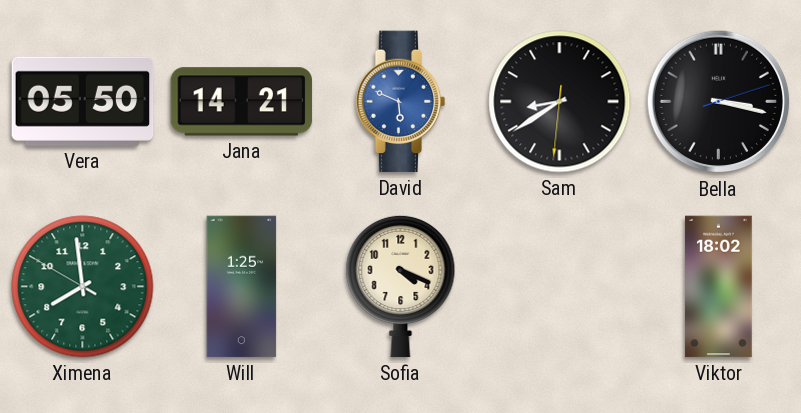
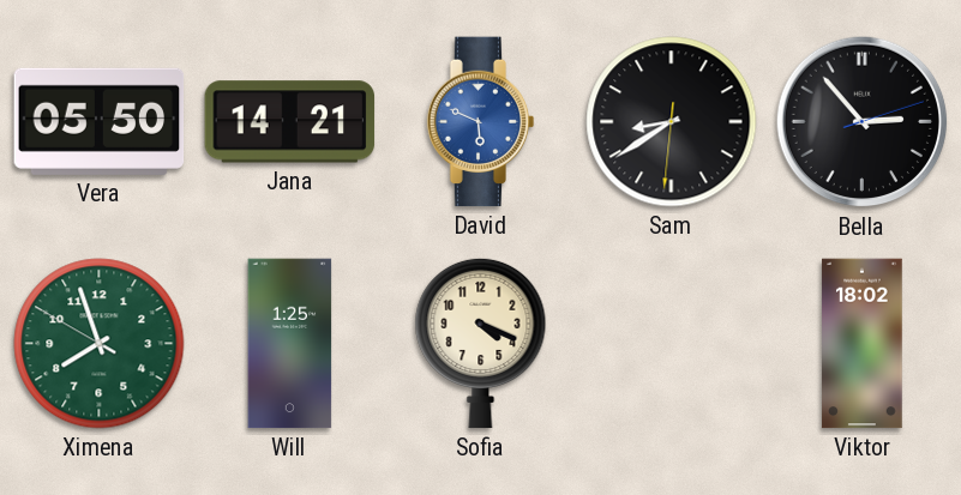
Bella: 3:17 -> 2:53 (863, 122)
Ximena: 7:58 -> 7:56 (100, 344)
